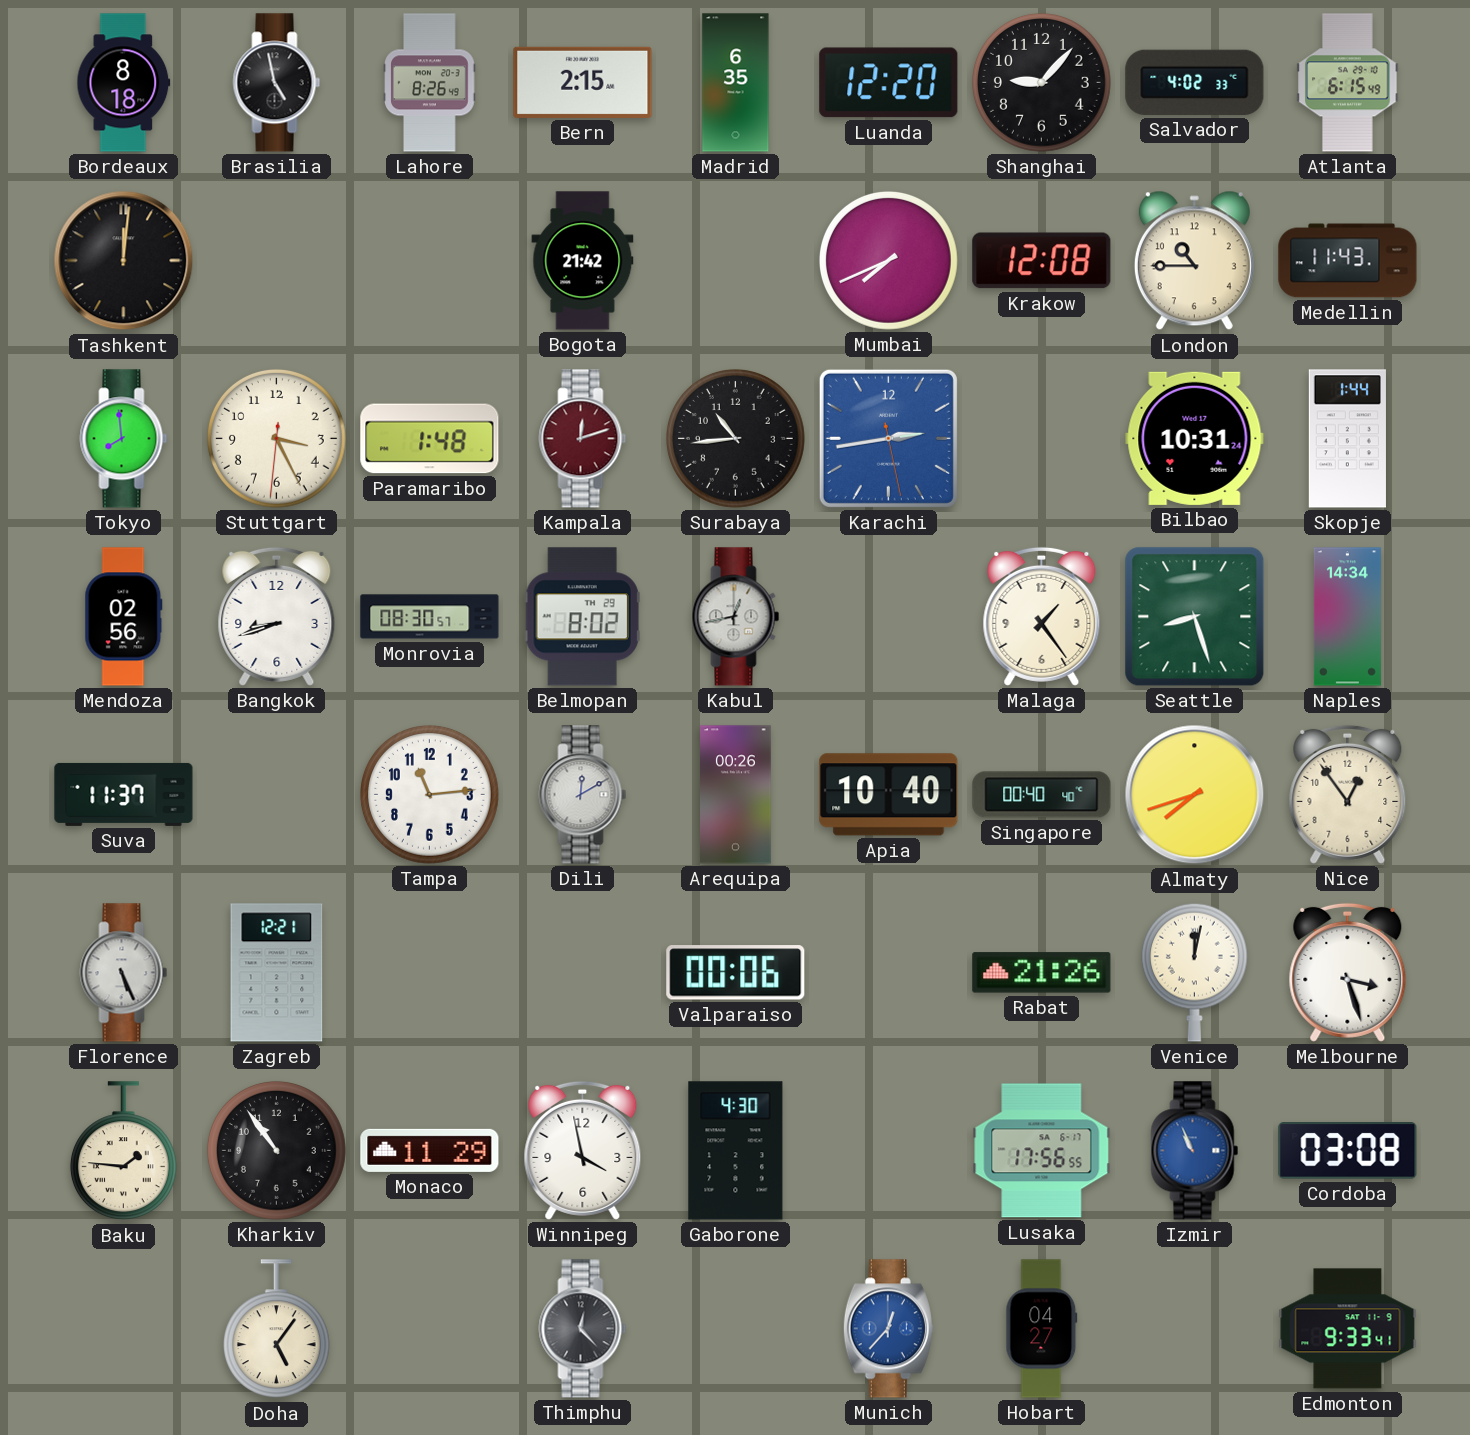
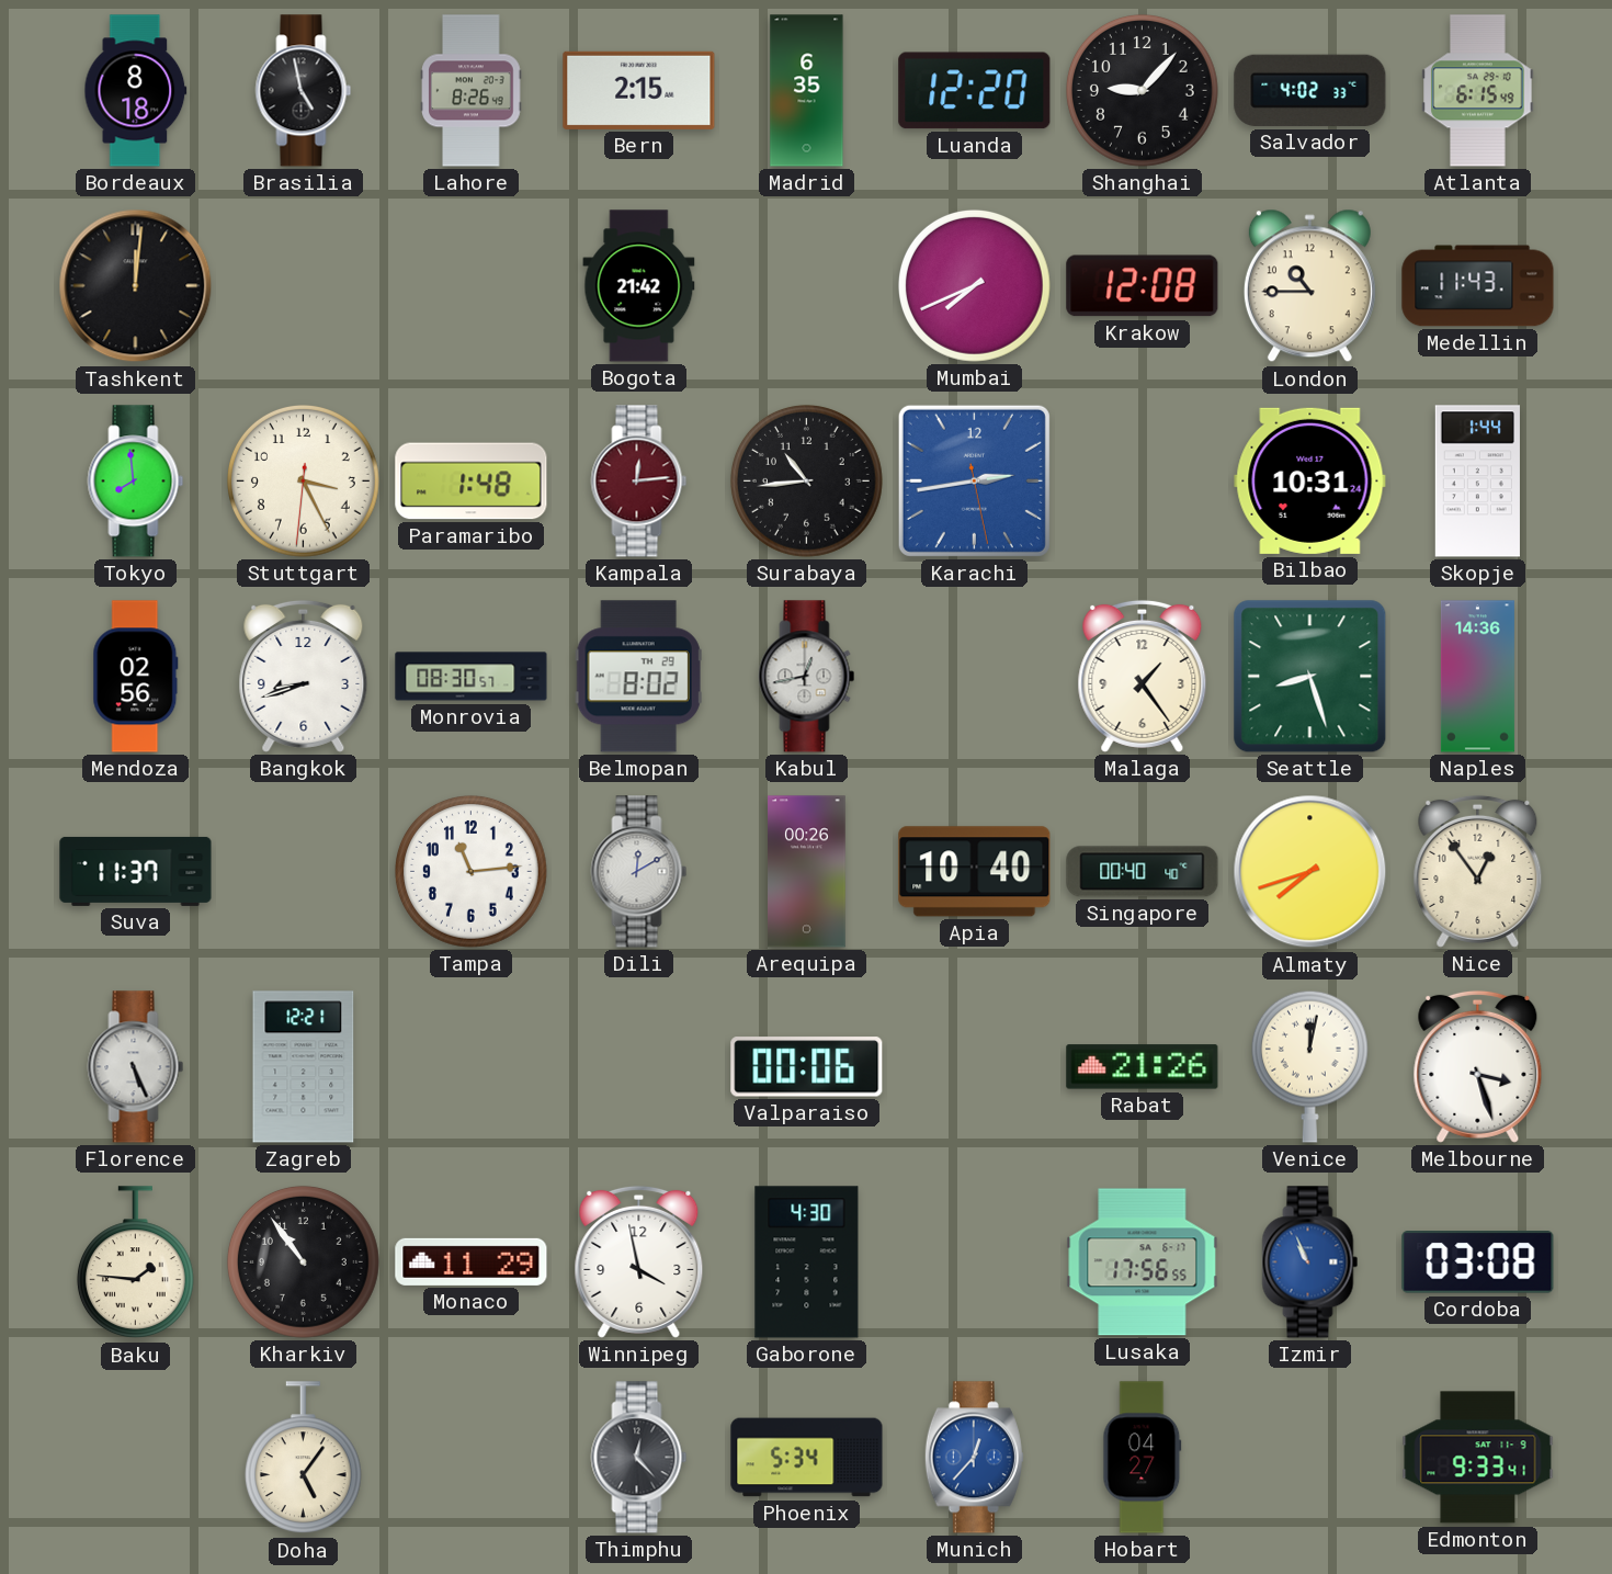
Kampala: 12:12 -> 12:14 (639, 482)
Naples: 14:34 -> 14:36 (1477, 677)
Phoenix: none -> 5:34 (807, 1458)
